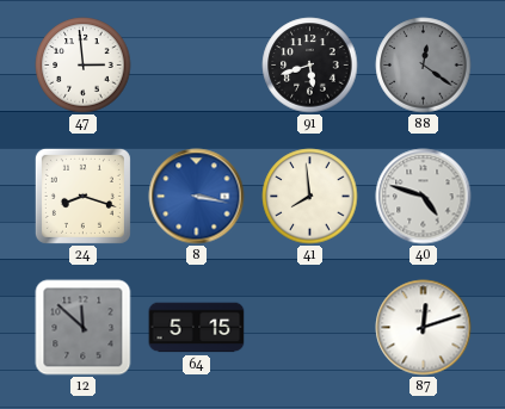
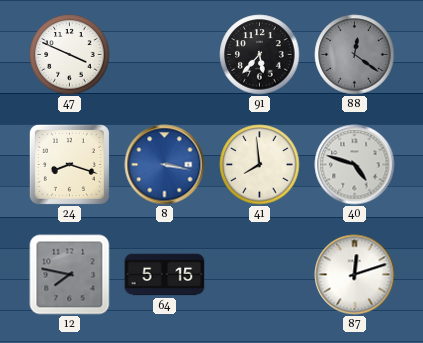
47: 2:59 -> 3:49 (70, 55)
91: 5:42 -> 5:37 (260, 55)
12: 11:52 -> 7:47 (70, 275)
